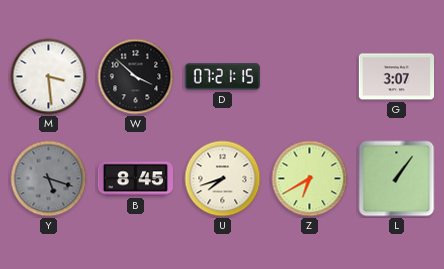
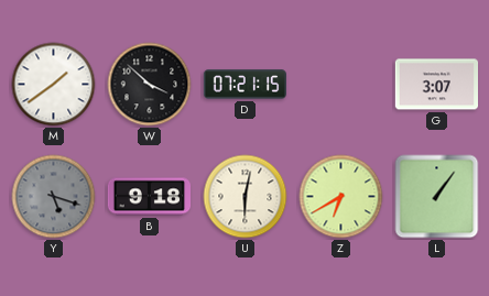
M: 3:29 -> 1:39 (54, 85)
B: 8:45 -> 9:18 (149, 197)
U: 7:42 -> 6:02 (246, 197)
